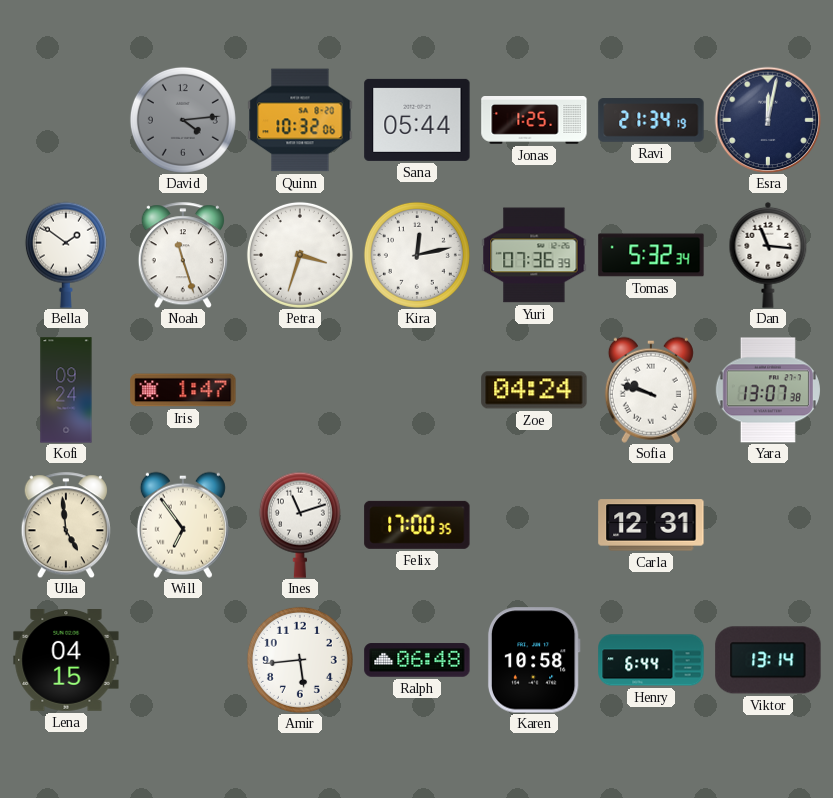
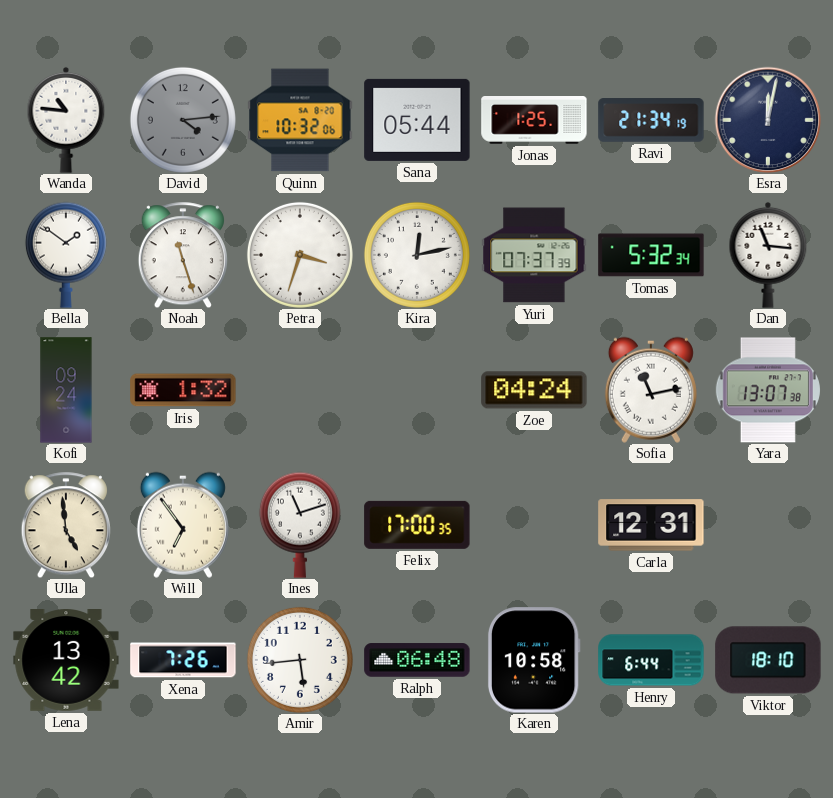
Wanda: none -> 10:46 (66, 120)
Yuri: 07:36 -> 07:37 (534, 255)
Iris: 1:47 -> 1:32 (183, 390)
Sofia: 9:48 -> 11:13 (651, 390)
Lena: 04:15 -> 13:42 (66, 661)
Xena: none -> 7:26 (183, 660)
Viktor: 13:14 -> 18:10 (768, 660)
